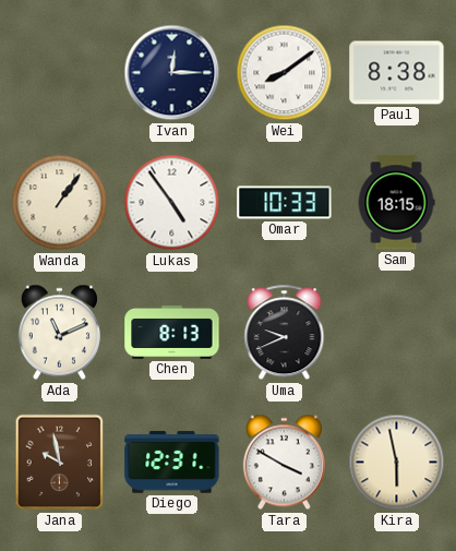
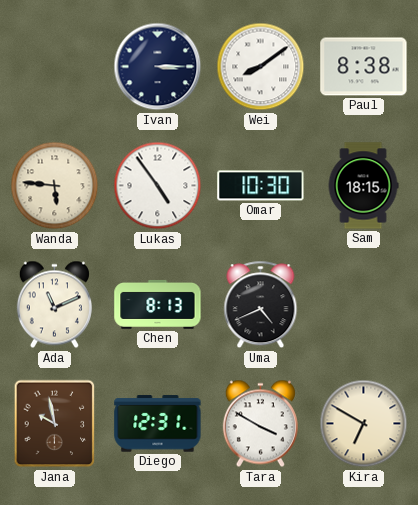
Ivan: 12:15 -> 3:15 (158, 67)
Wanda: 1:06 -> 5:46 (55, 186)
Omar: 10:33 -> 10:30 (261, 186)
Uma: 9:41 -> 4:41 (261, 305)
Kira: 5:58 -> 6:50 (364, 424)
